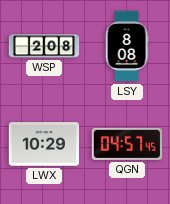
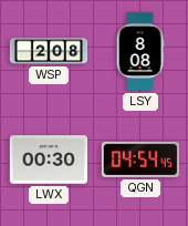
LWX: 10:29 -> 00:30 (49, 160)
QGN: 04:57 -> 04:54 (140, 160)
